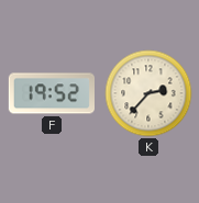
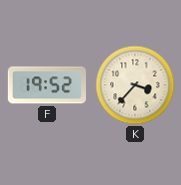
K: 2:37 -> 3:37 (135, 85)
